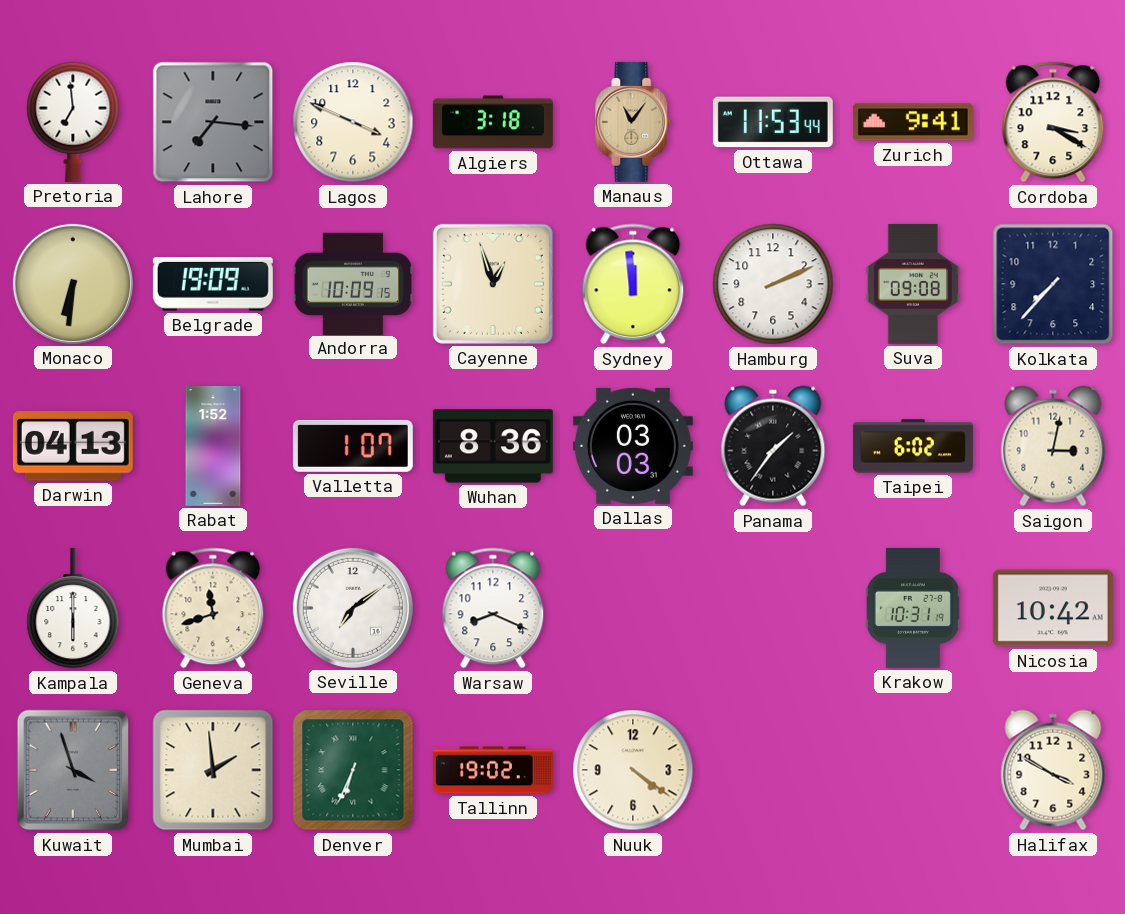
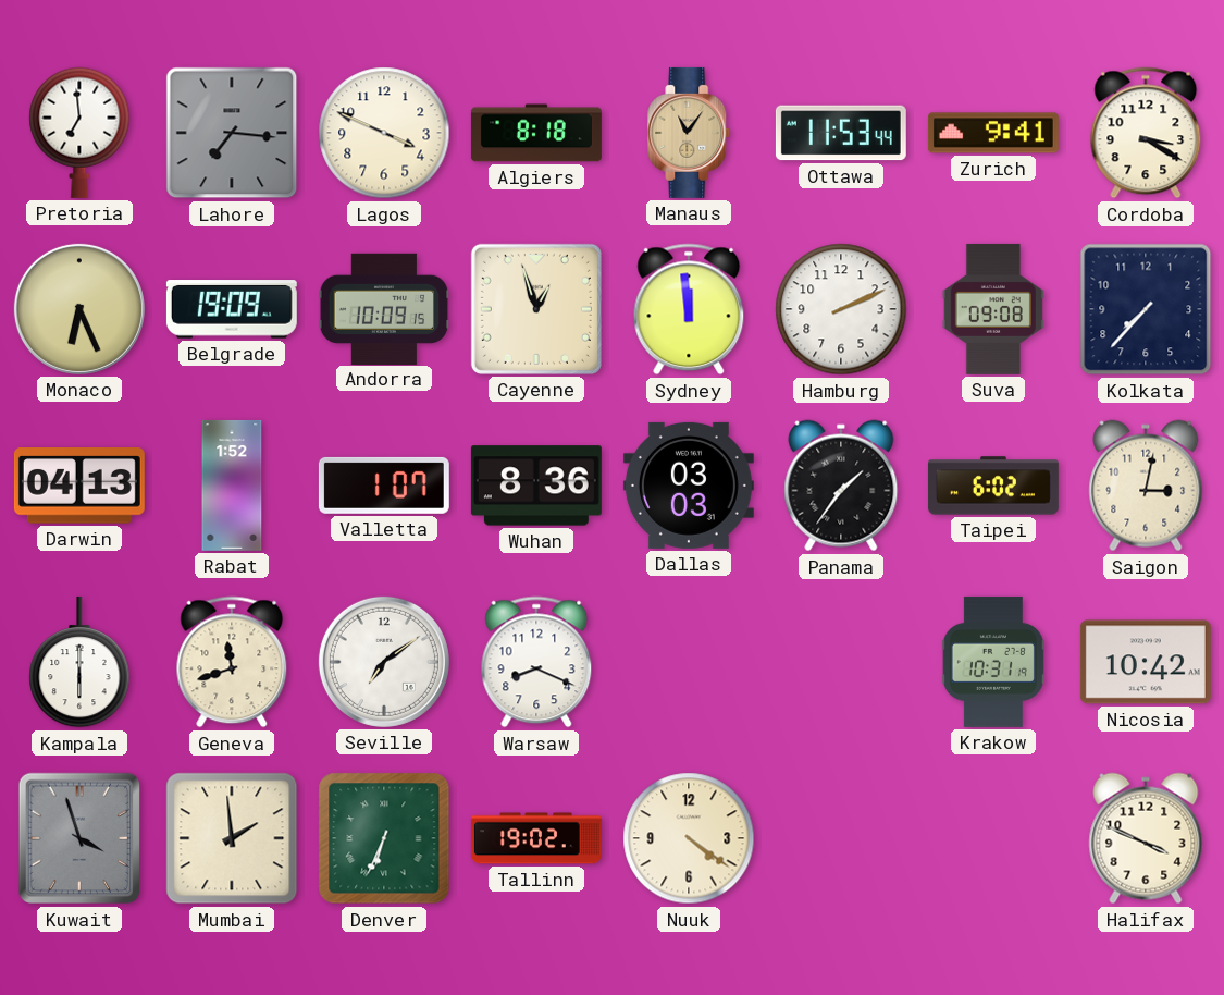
Algiers: 3:18 -> 8:18 (536, 133)
Monaco: 6:31 -> 6:26 (79, 309)
Halifax: 3:50 -> 3:49 (1146, 838)
